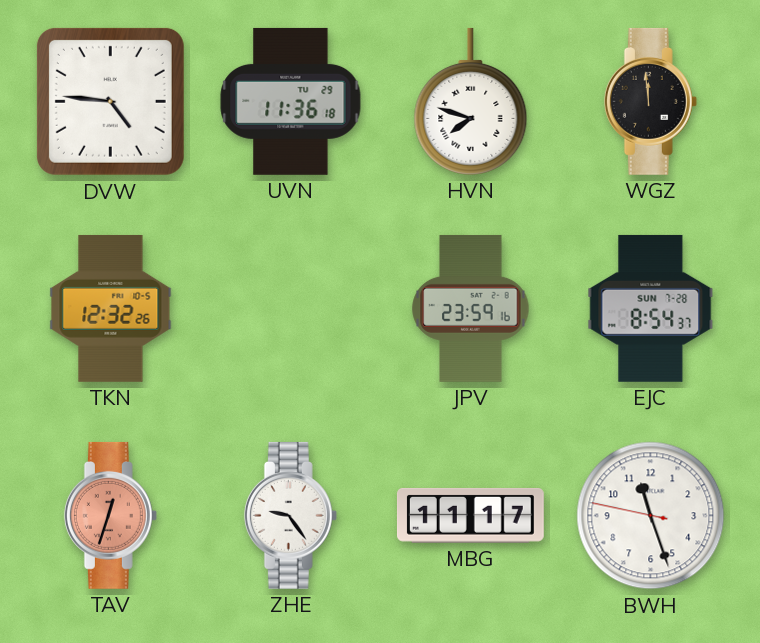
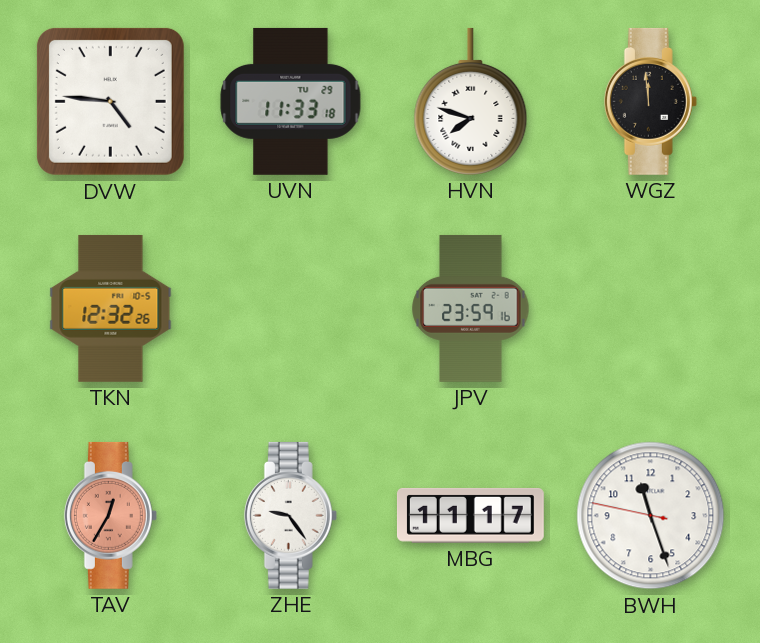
UVN: 11:36 -> 11:33 (291, 101)
EJC: 8:54 -> none (651, 308)
TAV: 12:33 -> 12:35 (110, 515)
